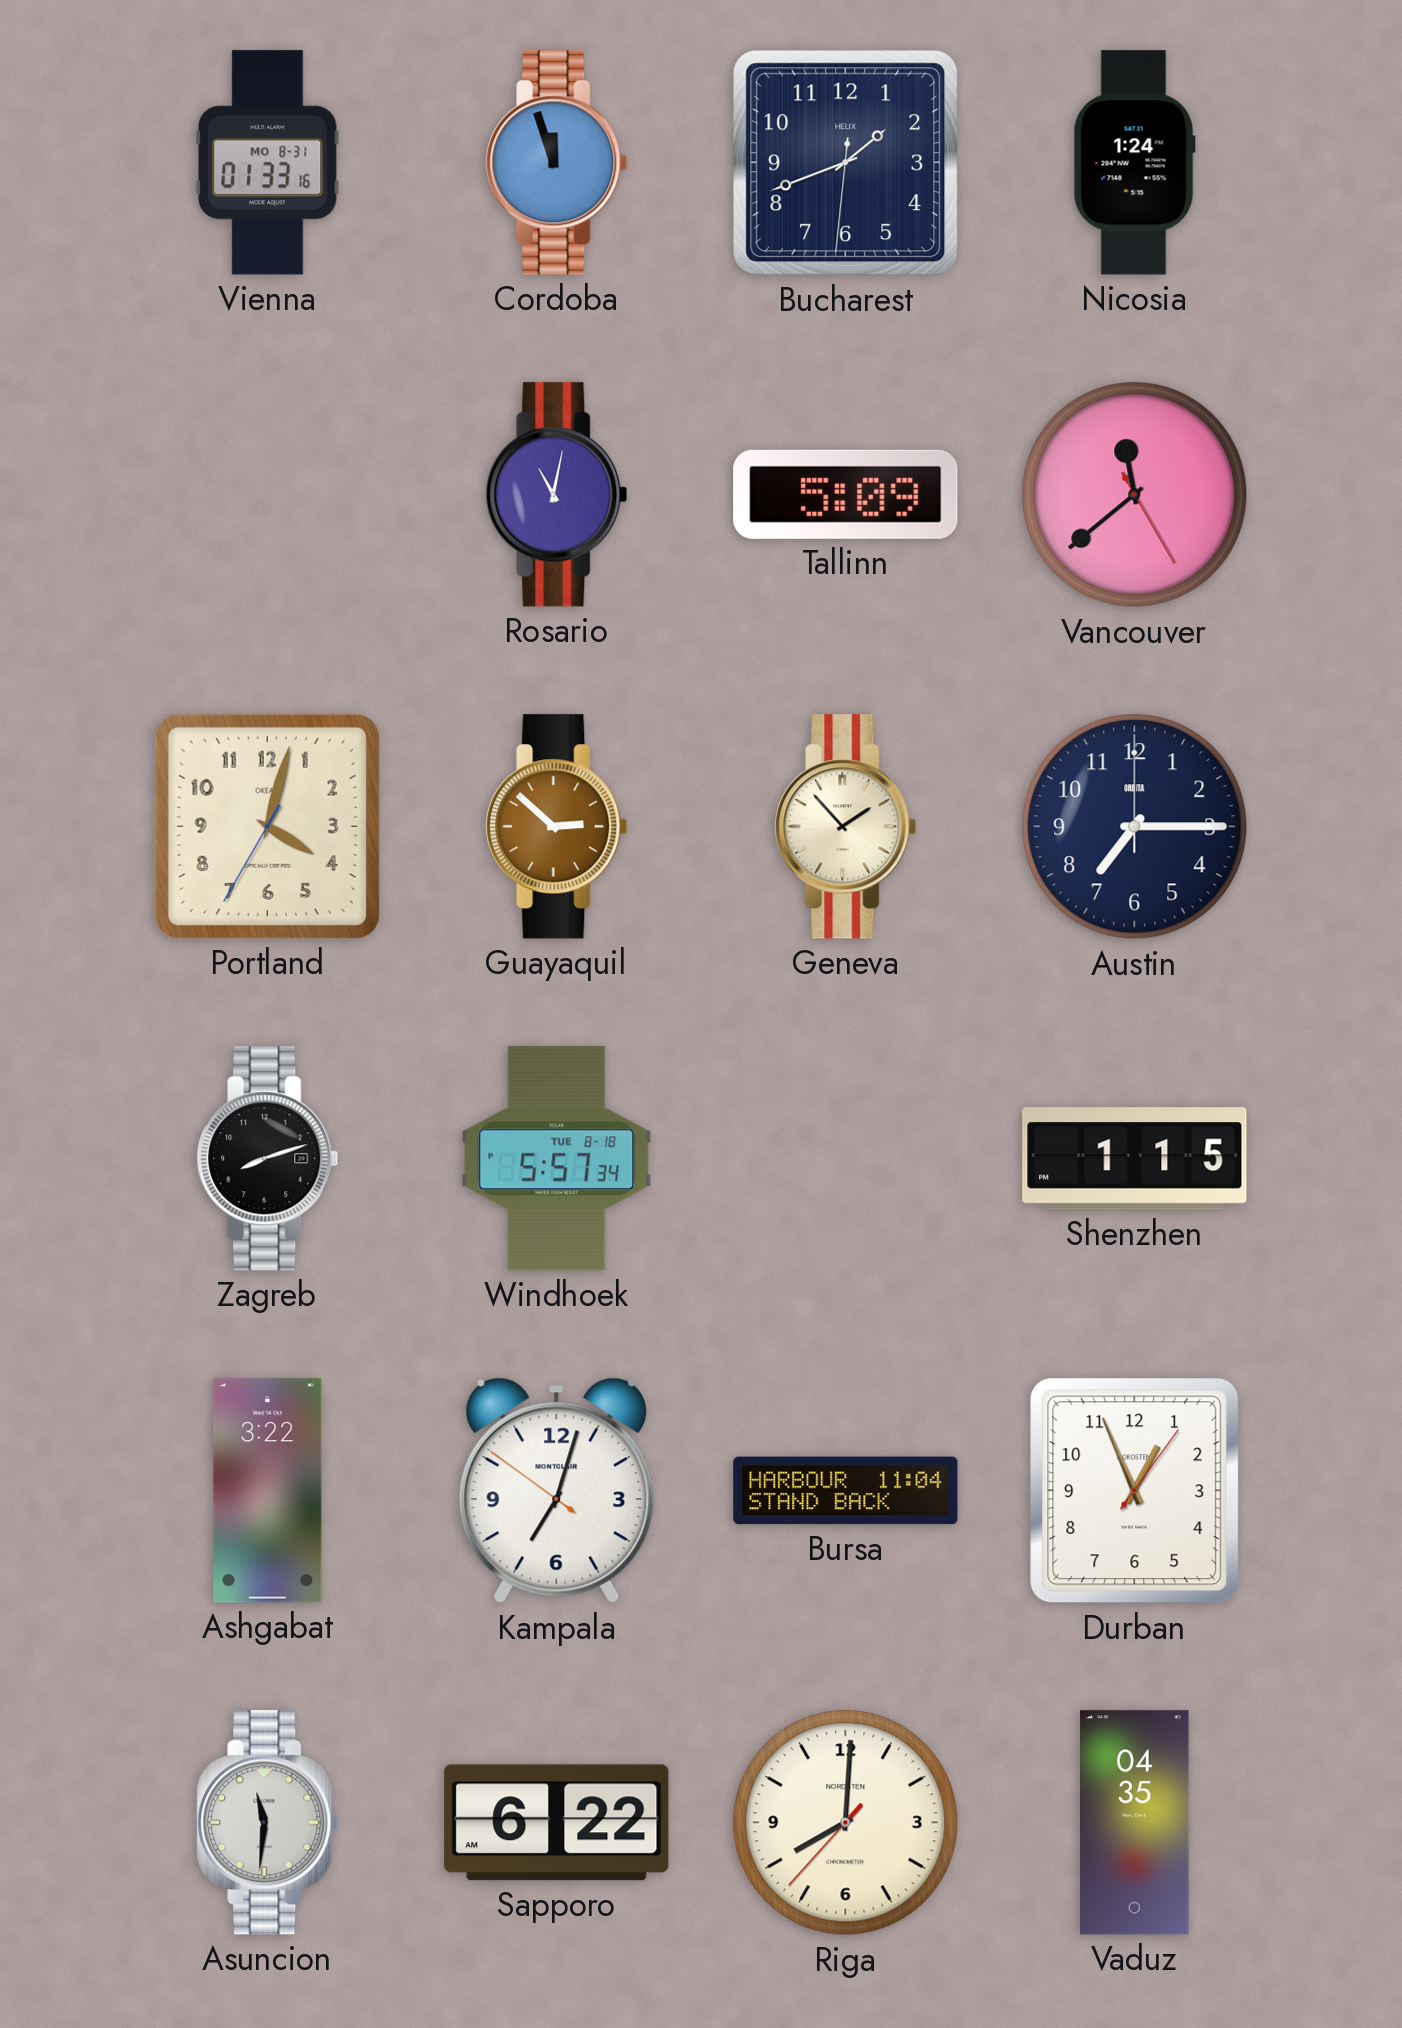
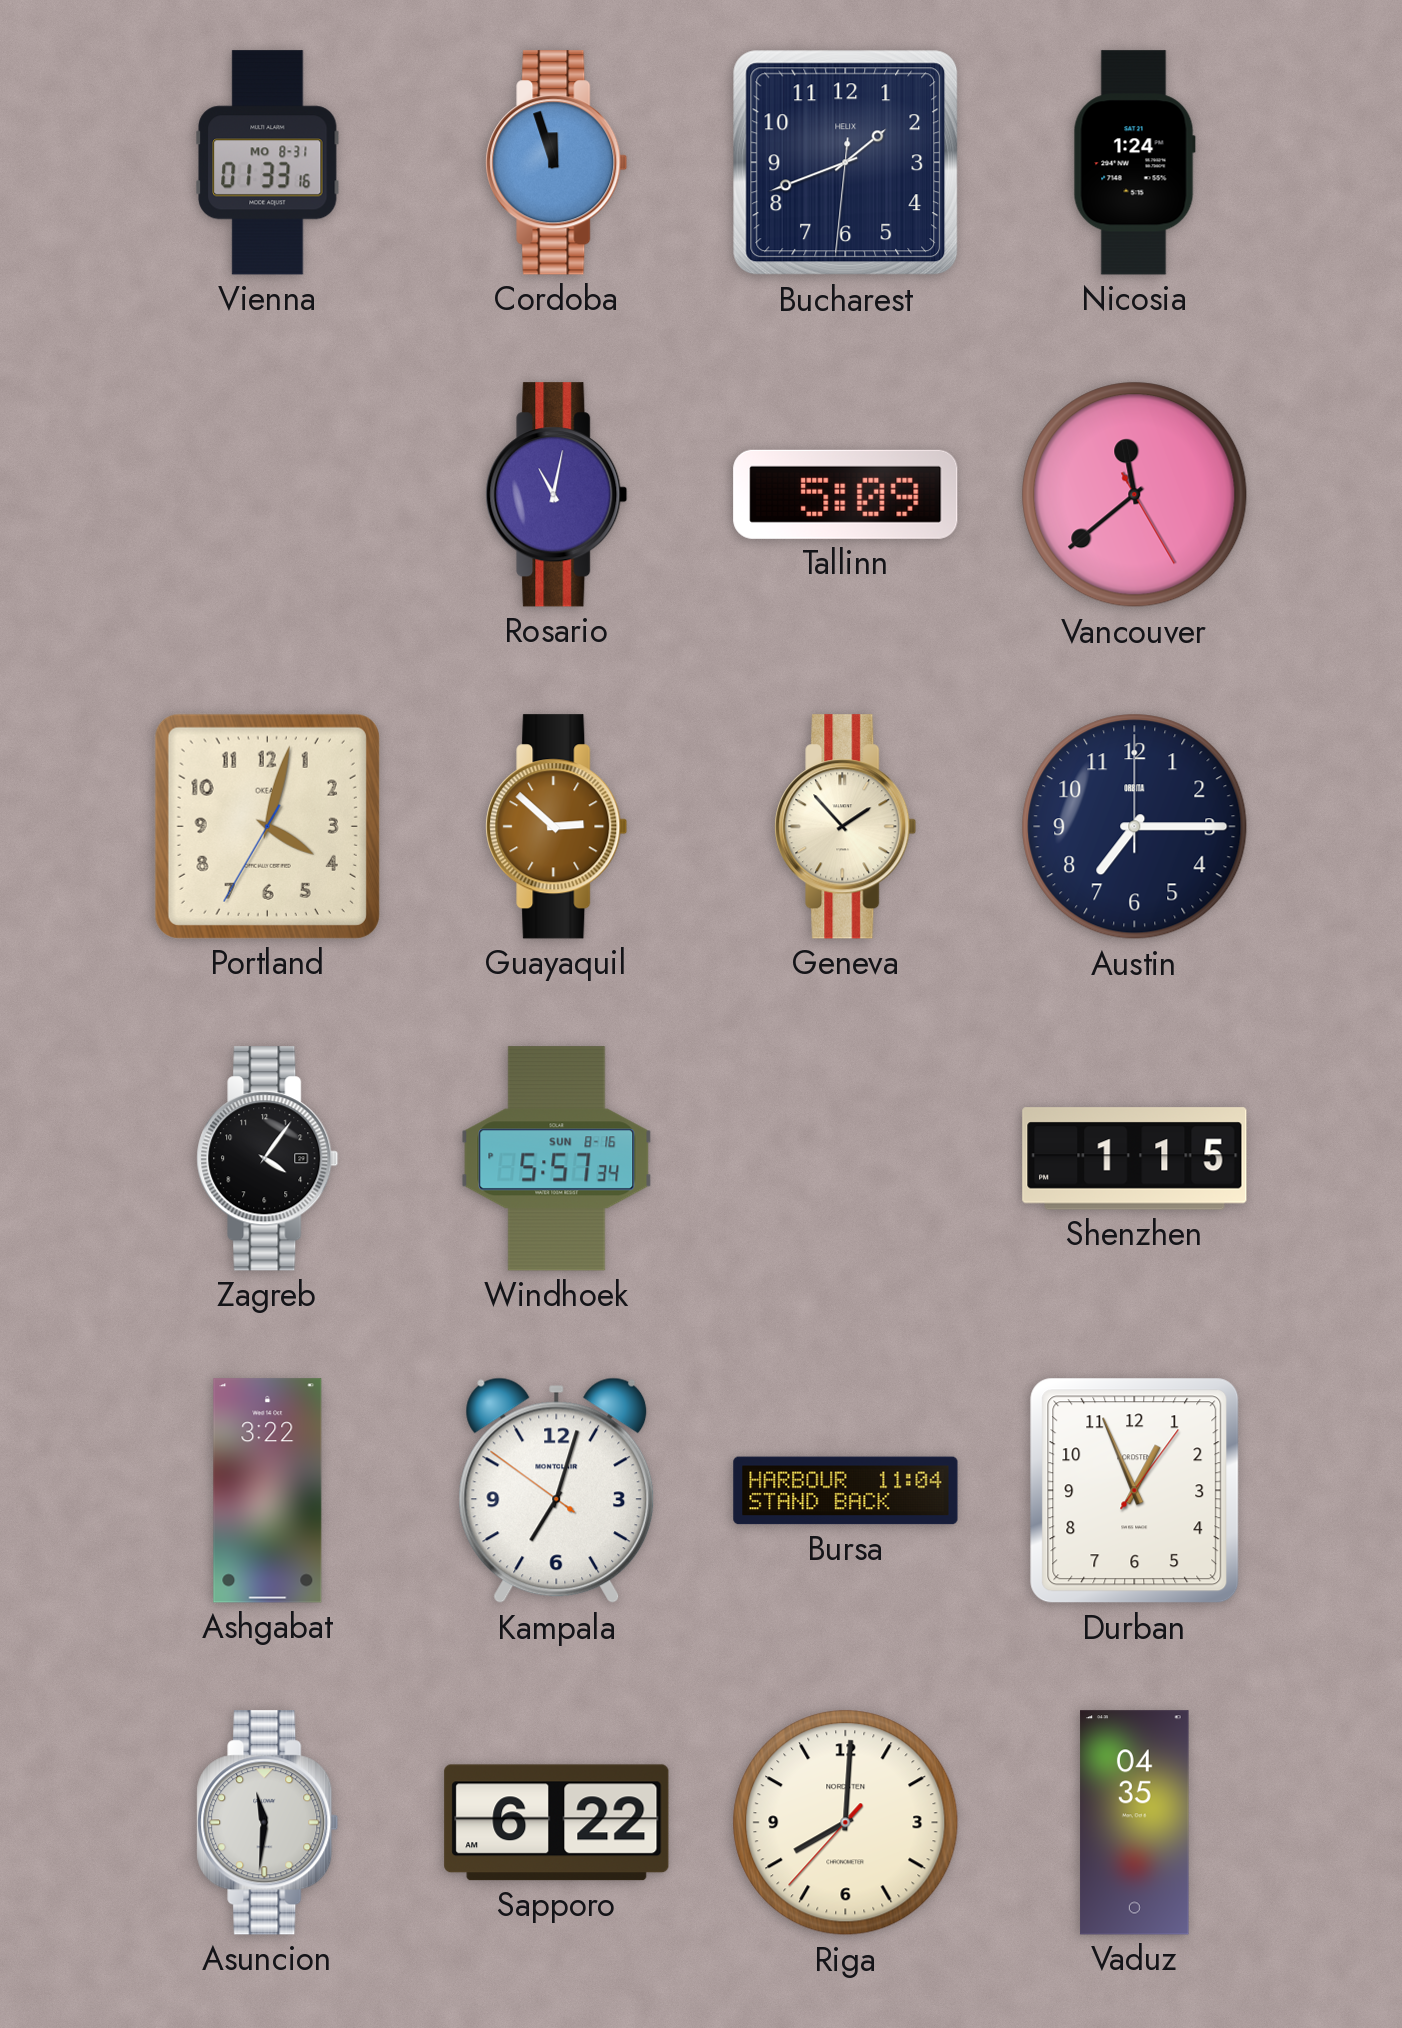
Zagreb: 8:12 -> 4:06 (268, 1159)
Windhoek date: TUE 8-18 -> SUN 8-16 (557, 1159)
